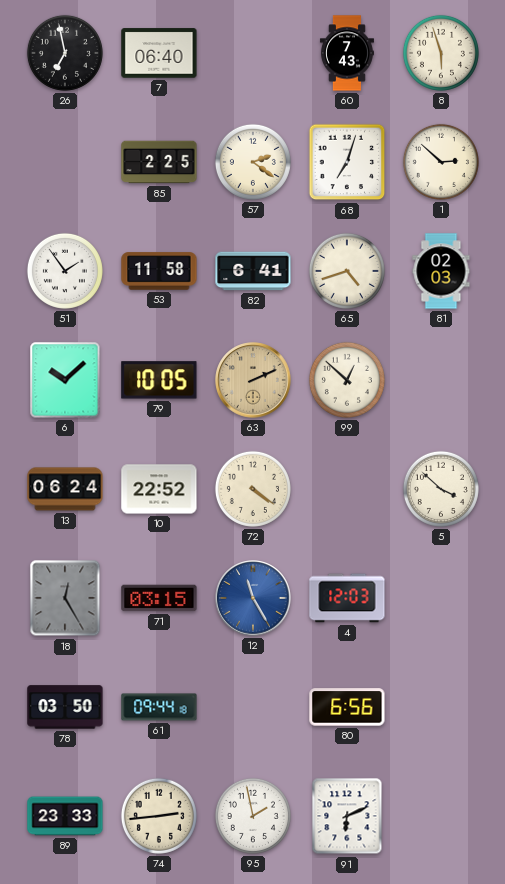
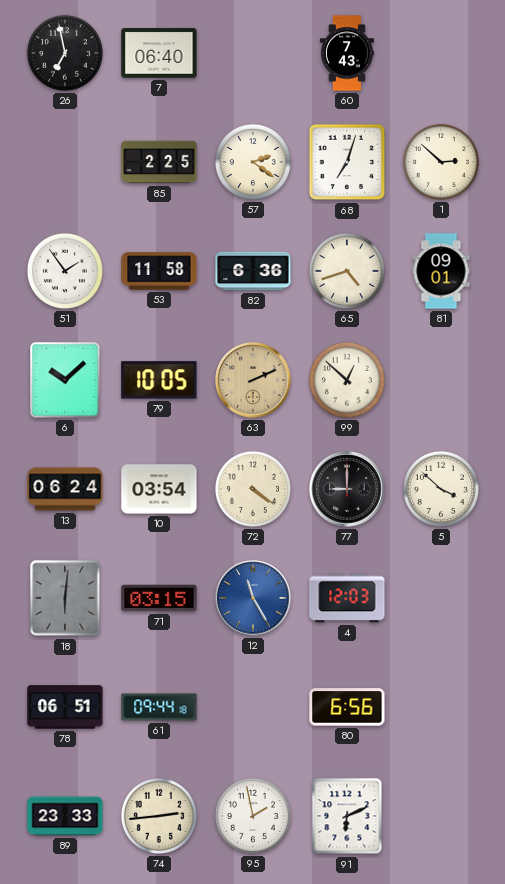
8: 5:57 -> none (441, 53)
82: 6:41 -> 6:36 (253, 271)
81: 02:03 -> 09:01 (441, 271)
10: 22:52 -> 03:54 (159, 489)
77: none -> 9:00 (347, 489)
18: 12:25 -> 6:01 (65, 598)
78: 03:50 -> 06:51 (65, 707)
